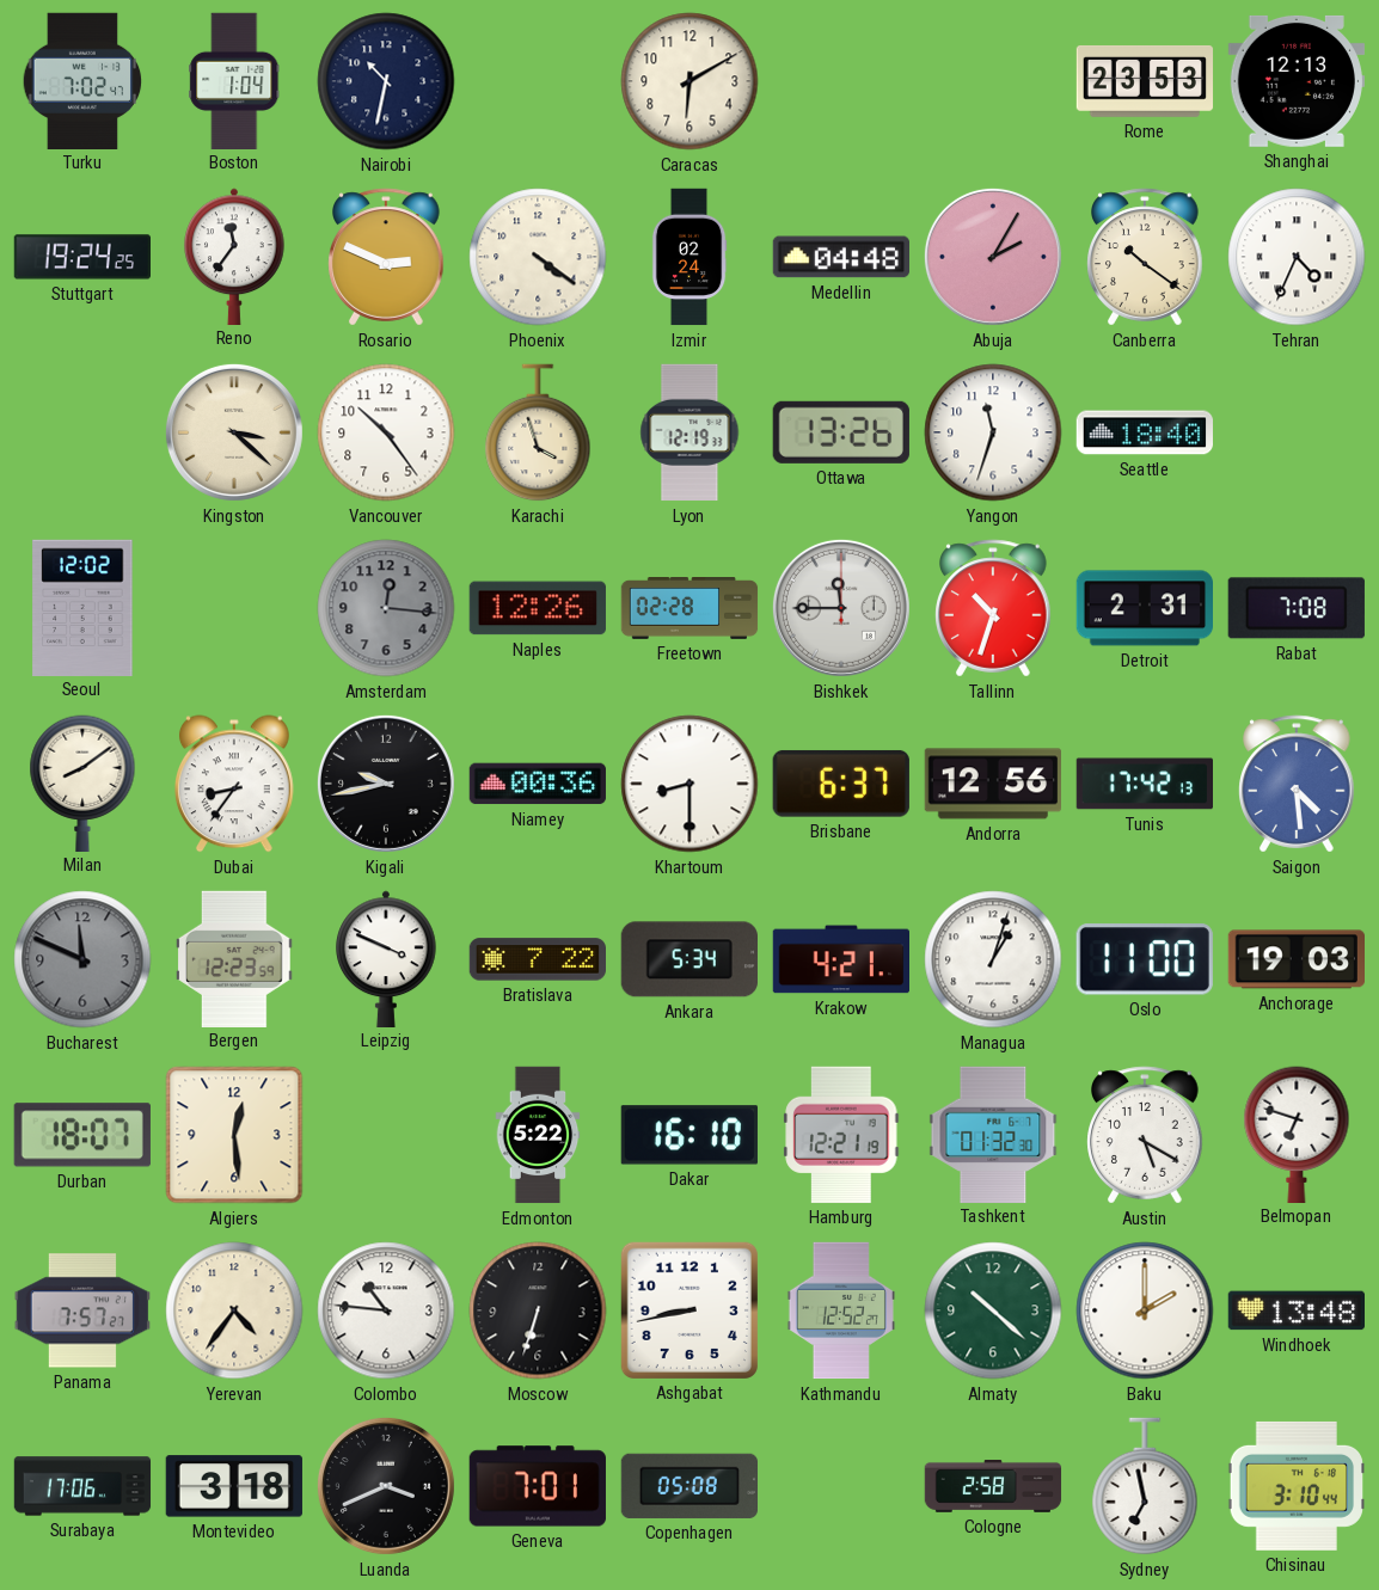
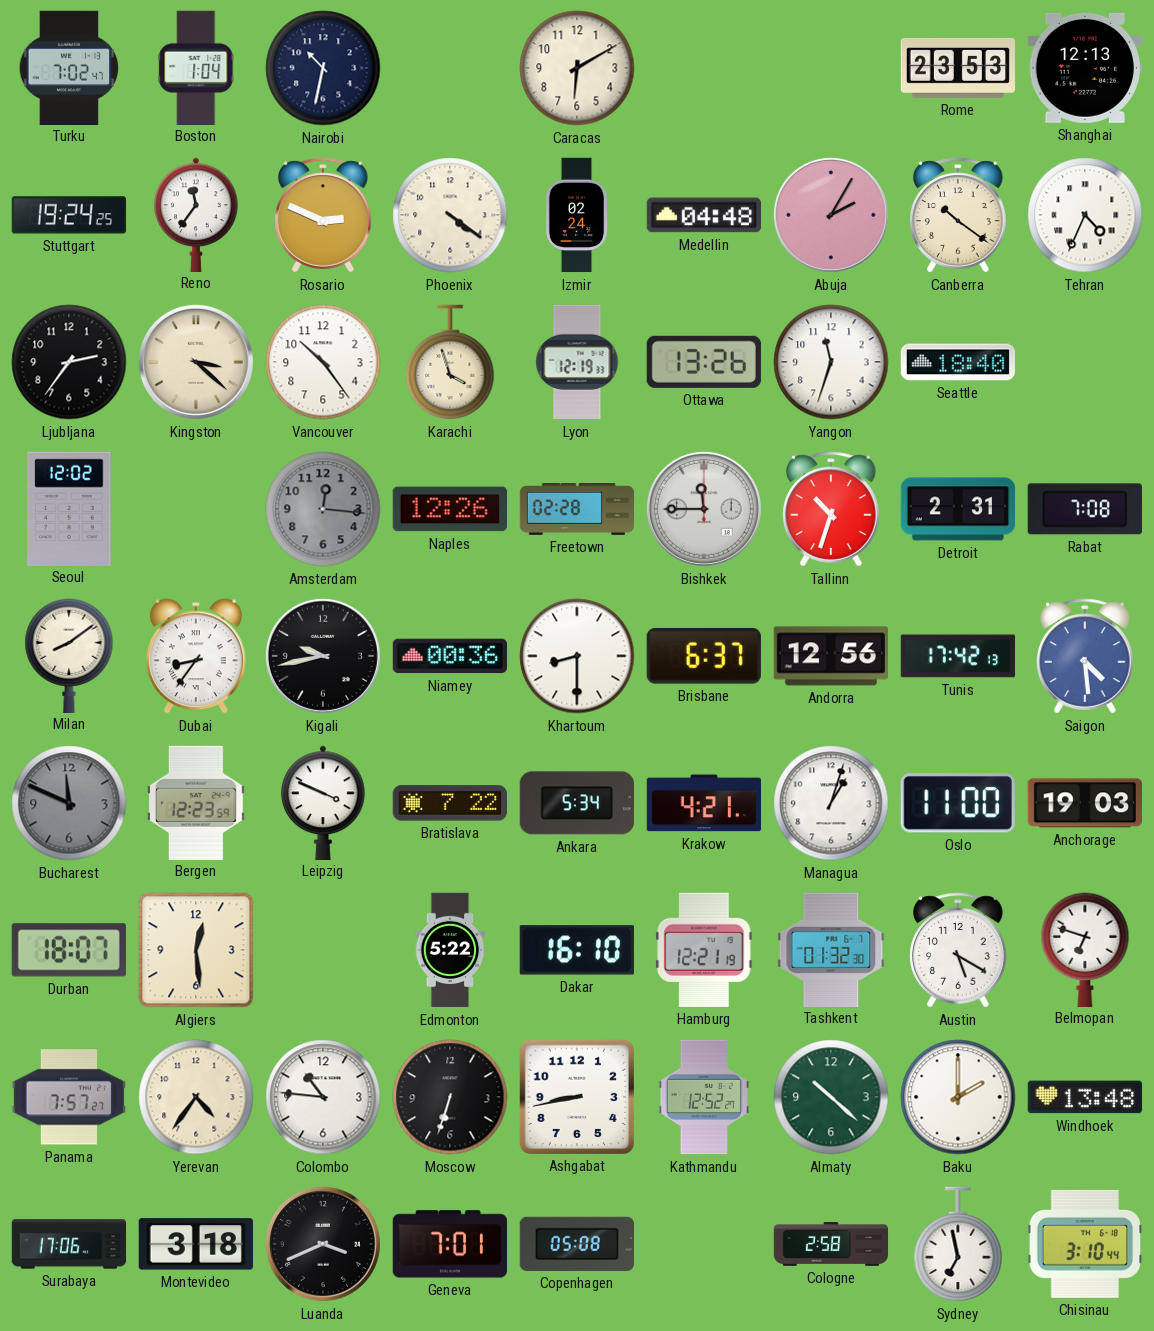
Ljubljana: none -> 2:36 (69, 362)
